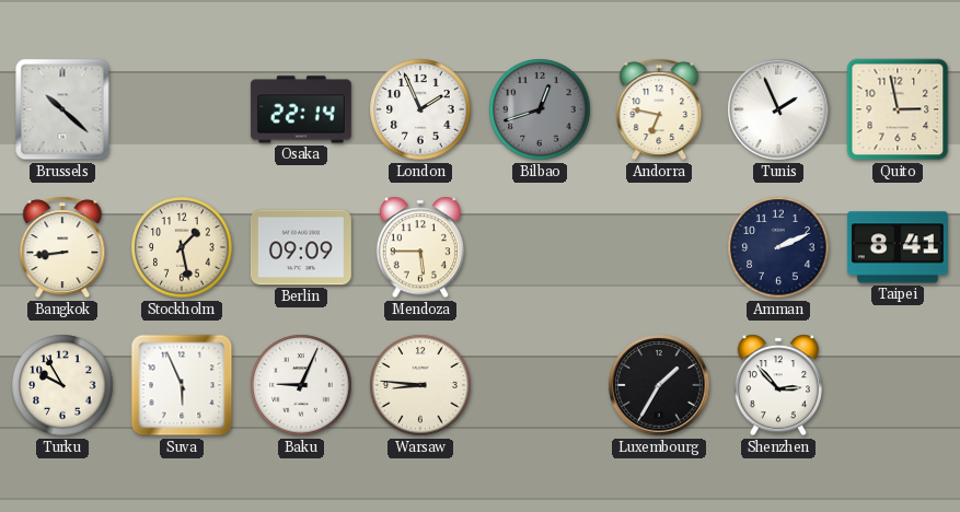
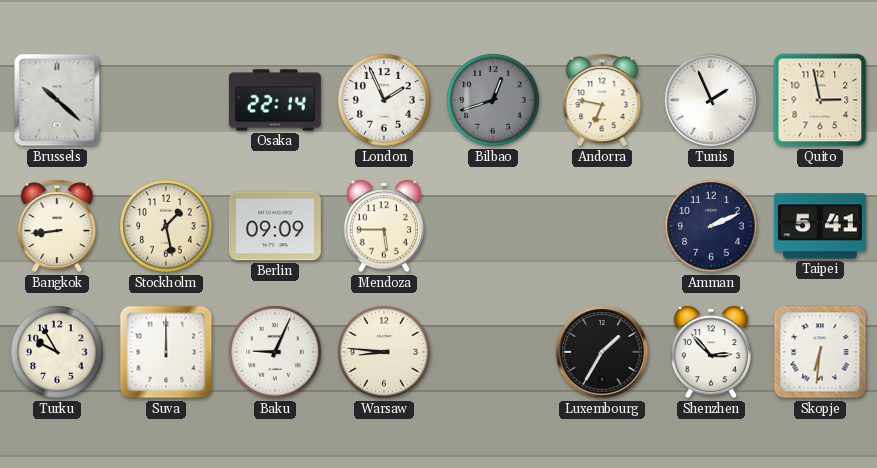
Taipei: 8:41 -> 5:41 (820, 226)
Suva: 5:56 -> 12:00 (166, 352)
Skopje: none -> 6:31 (820, 352)
